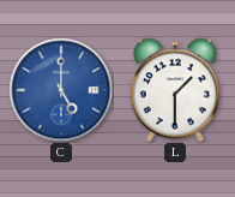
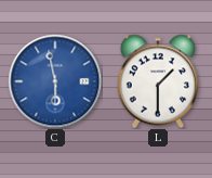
C: 5:00 -> 5:58 (55, 81)
